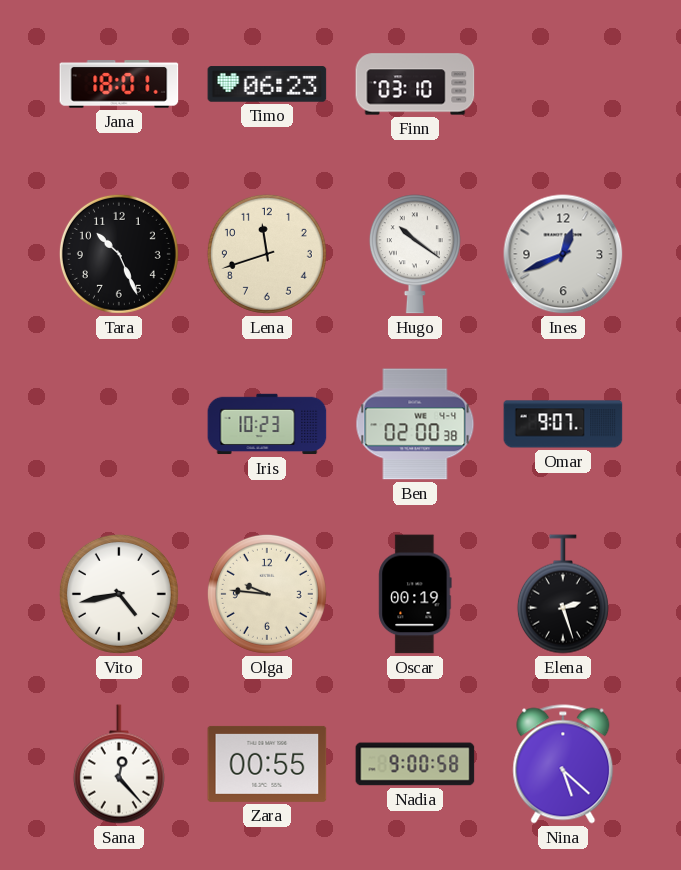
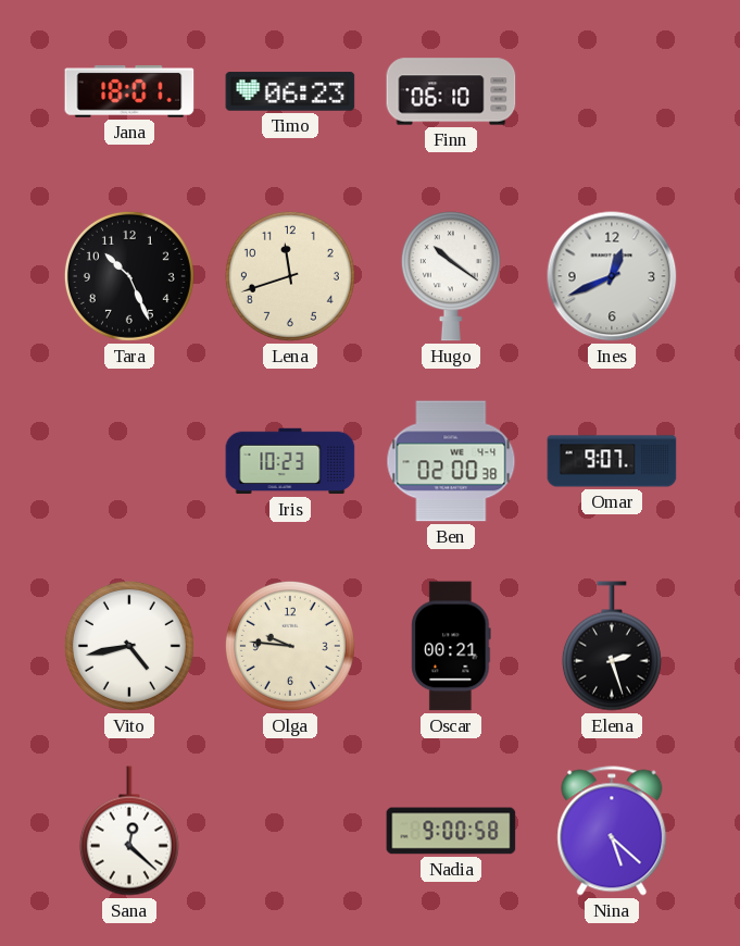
Finn: 03:10 -> 06:10 (451, 91)
Oscar: 00:19 -> 00:21 (451, 646)
Sana: 12:23 -> 12:22 (129, 831)
Zara: 00:55 -> none (267, 764)
